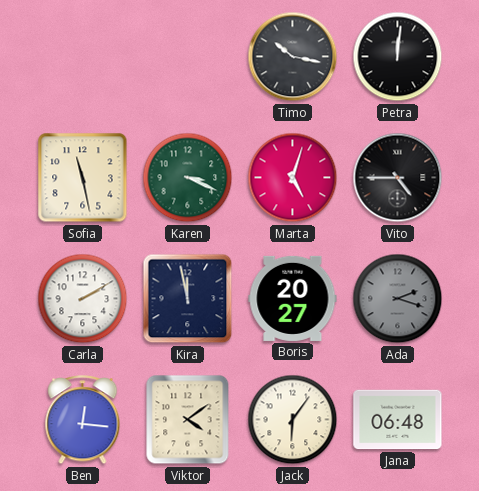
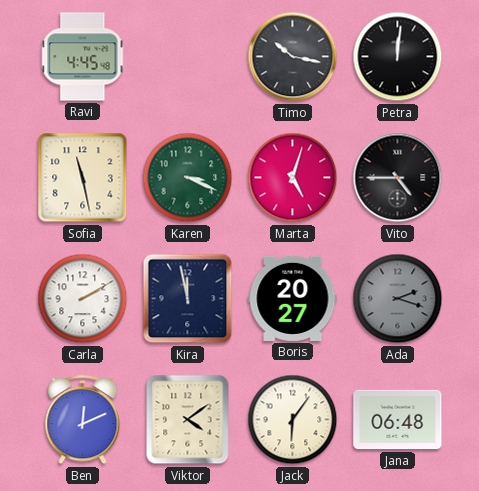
Ravi: none -> 4:45 (83, 57)
Ben: 12:16 -> 12:11 (83, 420)
